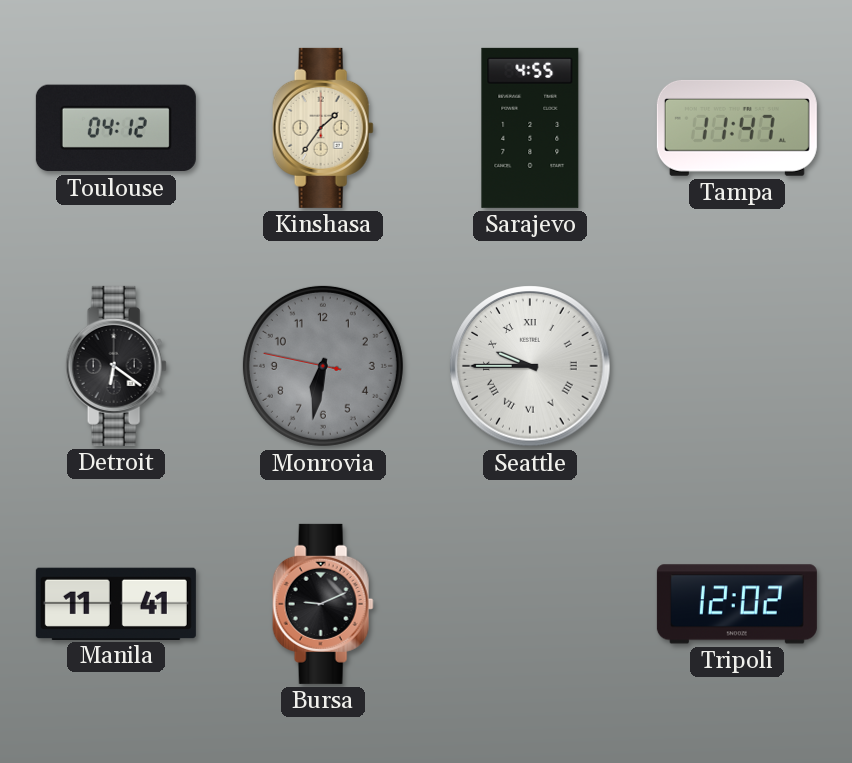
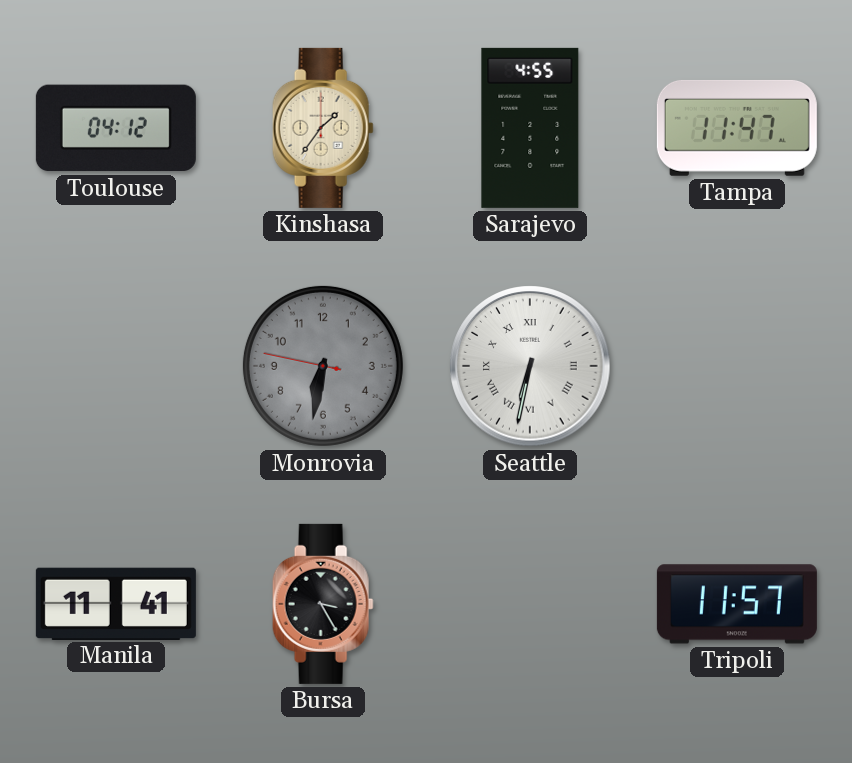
Detroit: 6:21 -> none (116, 366)
Seattle: 9:45 -> 6:32 (530, 366)
Bursa: 9:11 -> 3:25 (323, 604)
Tripoli: 12:02 -> 11:57 (737, 604)
